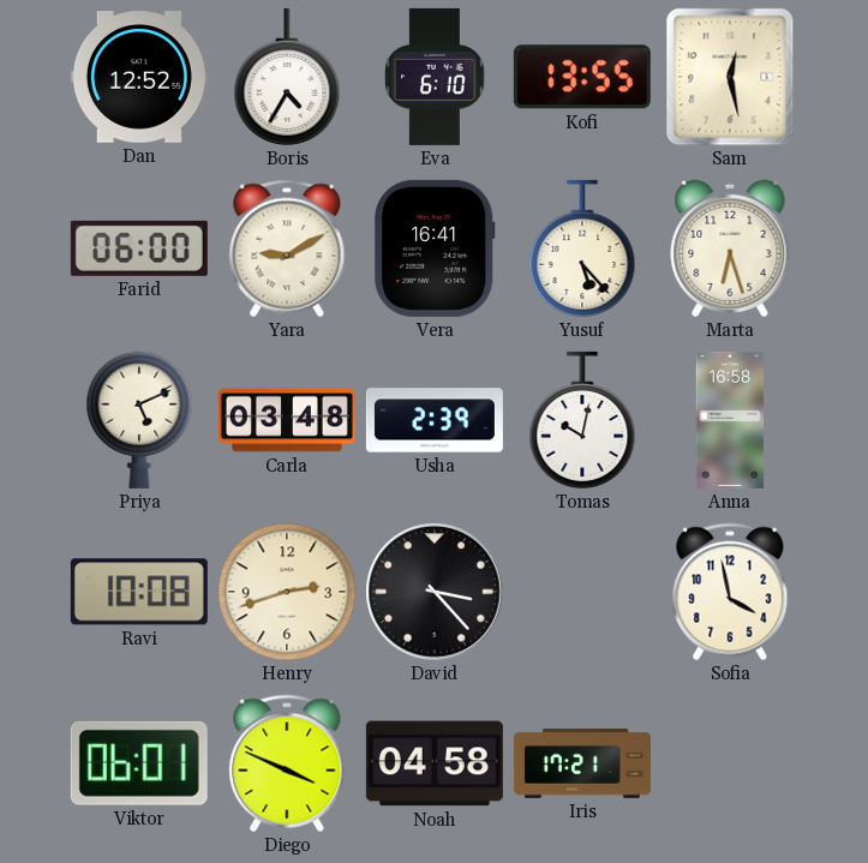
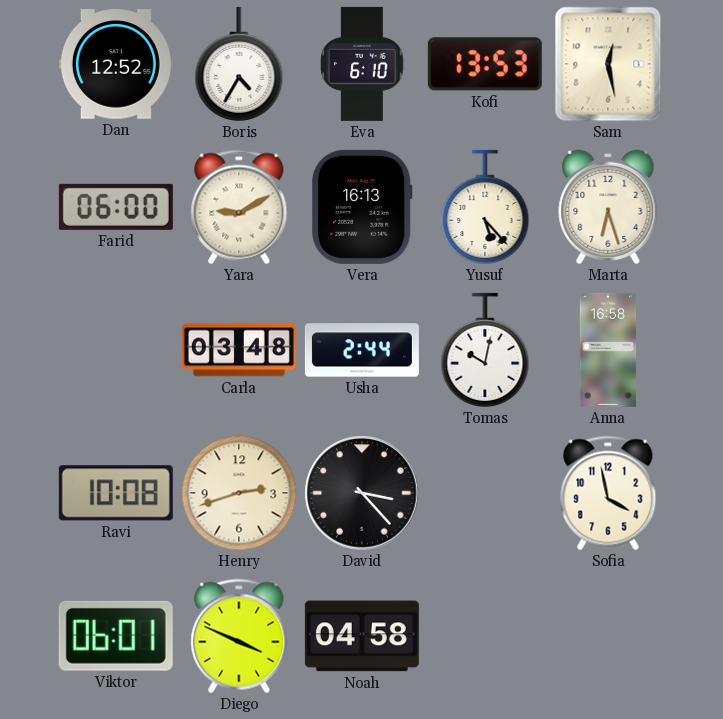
Kofi: 13:55 -> 13:53 (485, 64)
Vera: 16:41 -> 16:13 (362, 207)
Priya: 5:11 -> none (139, 420)
Usha: 2:39 -> 2:44 (362, 350)
Iris: 17:21 -> none (582, 763)
